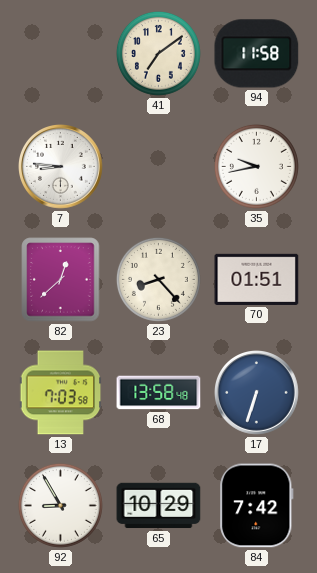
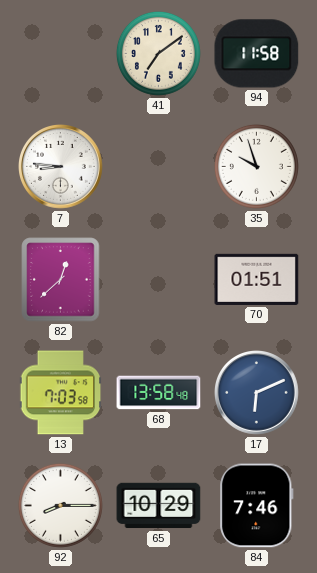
35: 9:43 -> 9:57 (256, 166)
23: 8:23 -> none (158, 279)
17: 6:33 -> 6:11 (257, 393)
92: 8:55 -> 8:15 (60, 505)
84: 7:42 -> 7:46 (257, 506)
